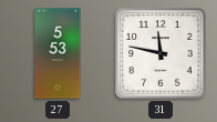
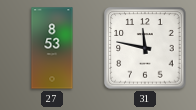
27: 5:53 -> 8:53 (52, 48)
